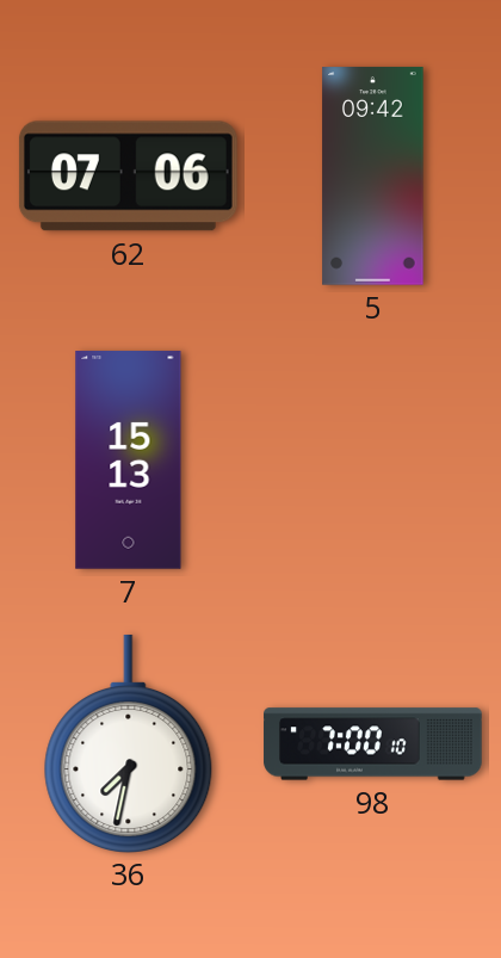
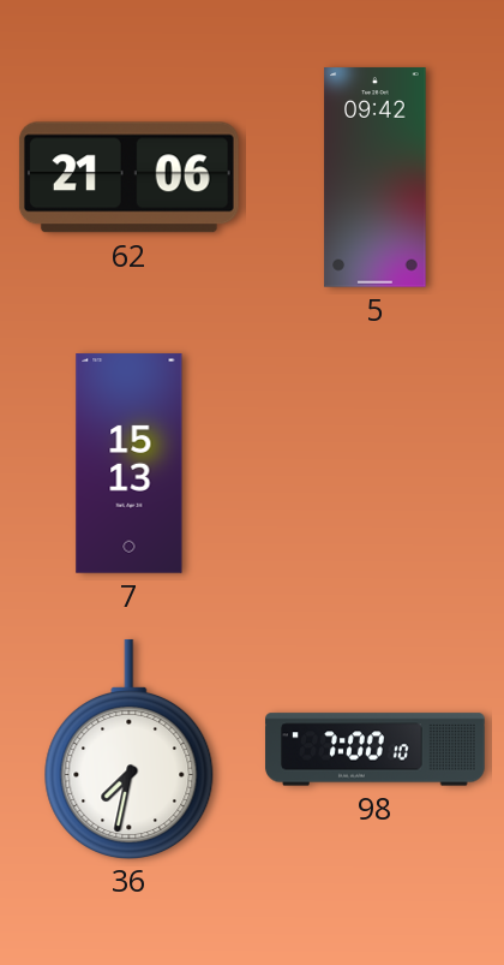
62: 07:06 -> 21:06 (128, 178)
